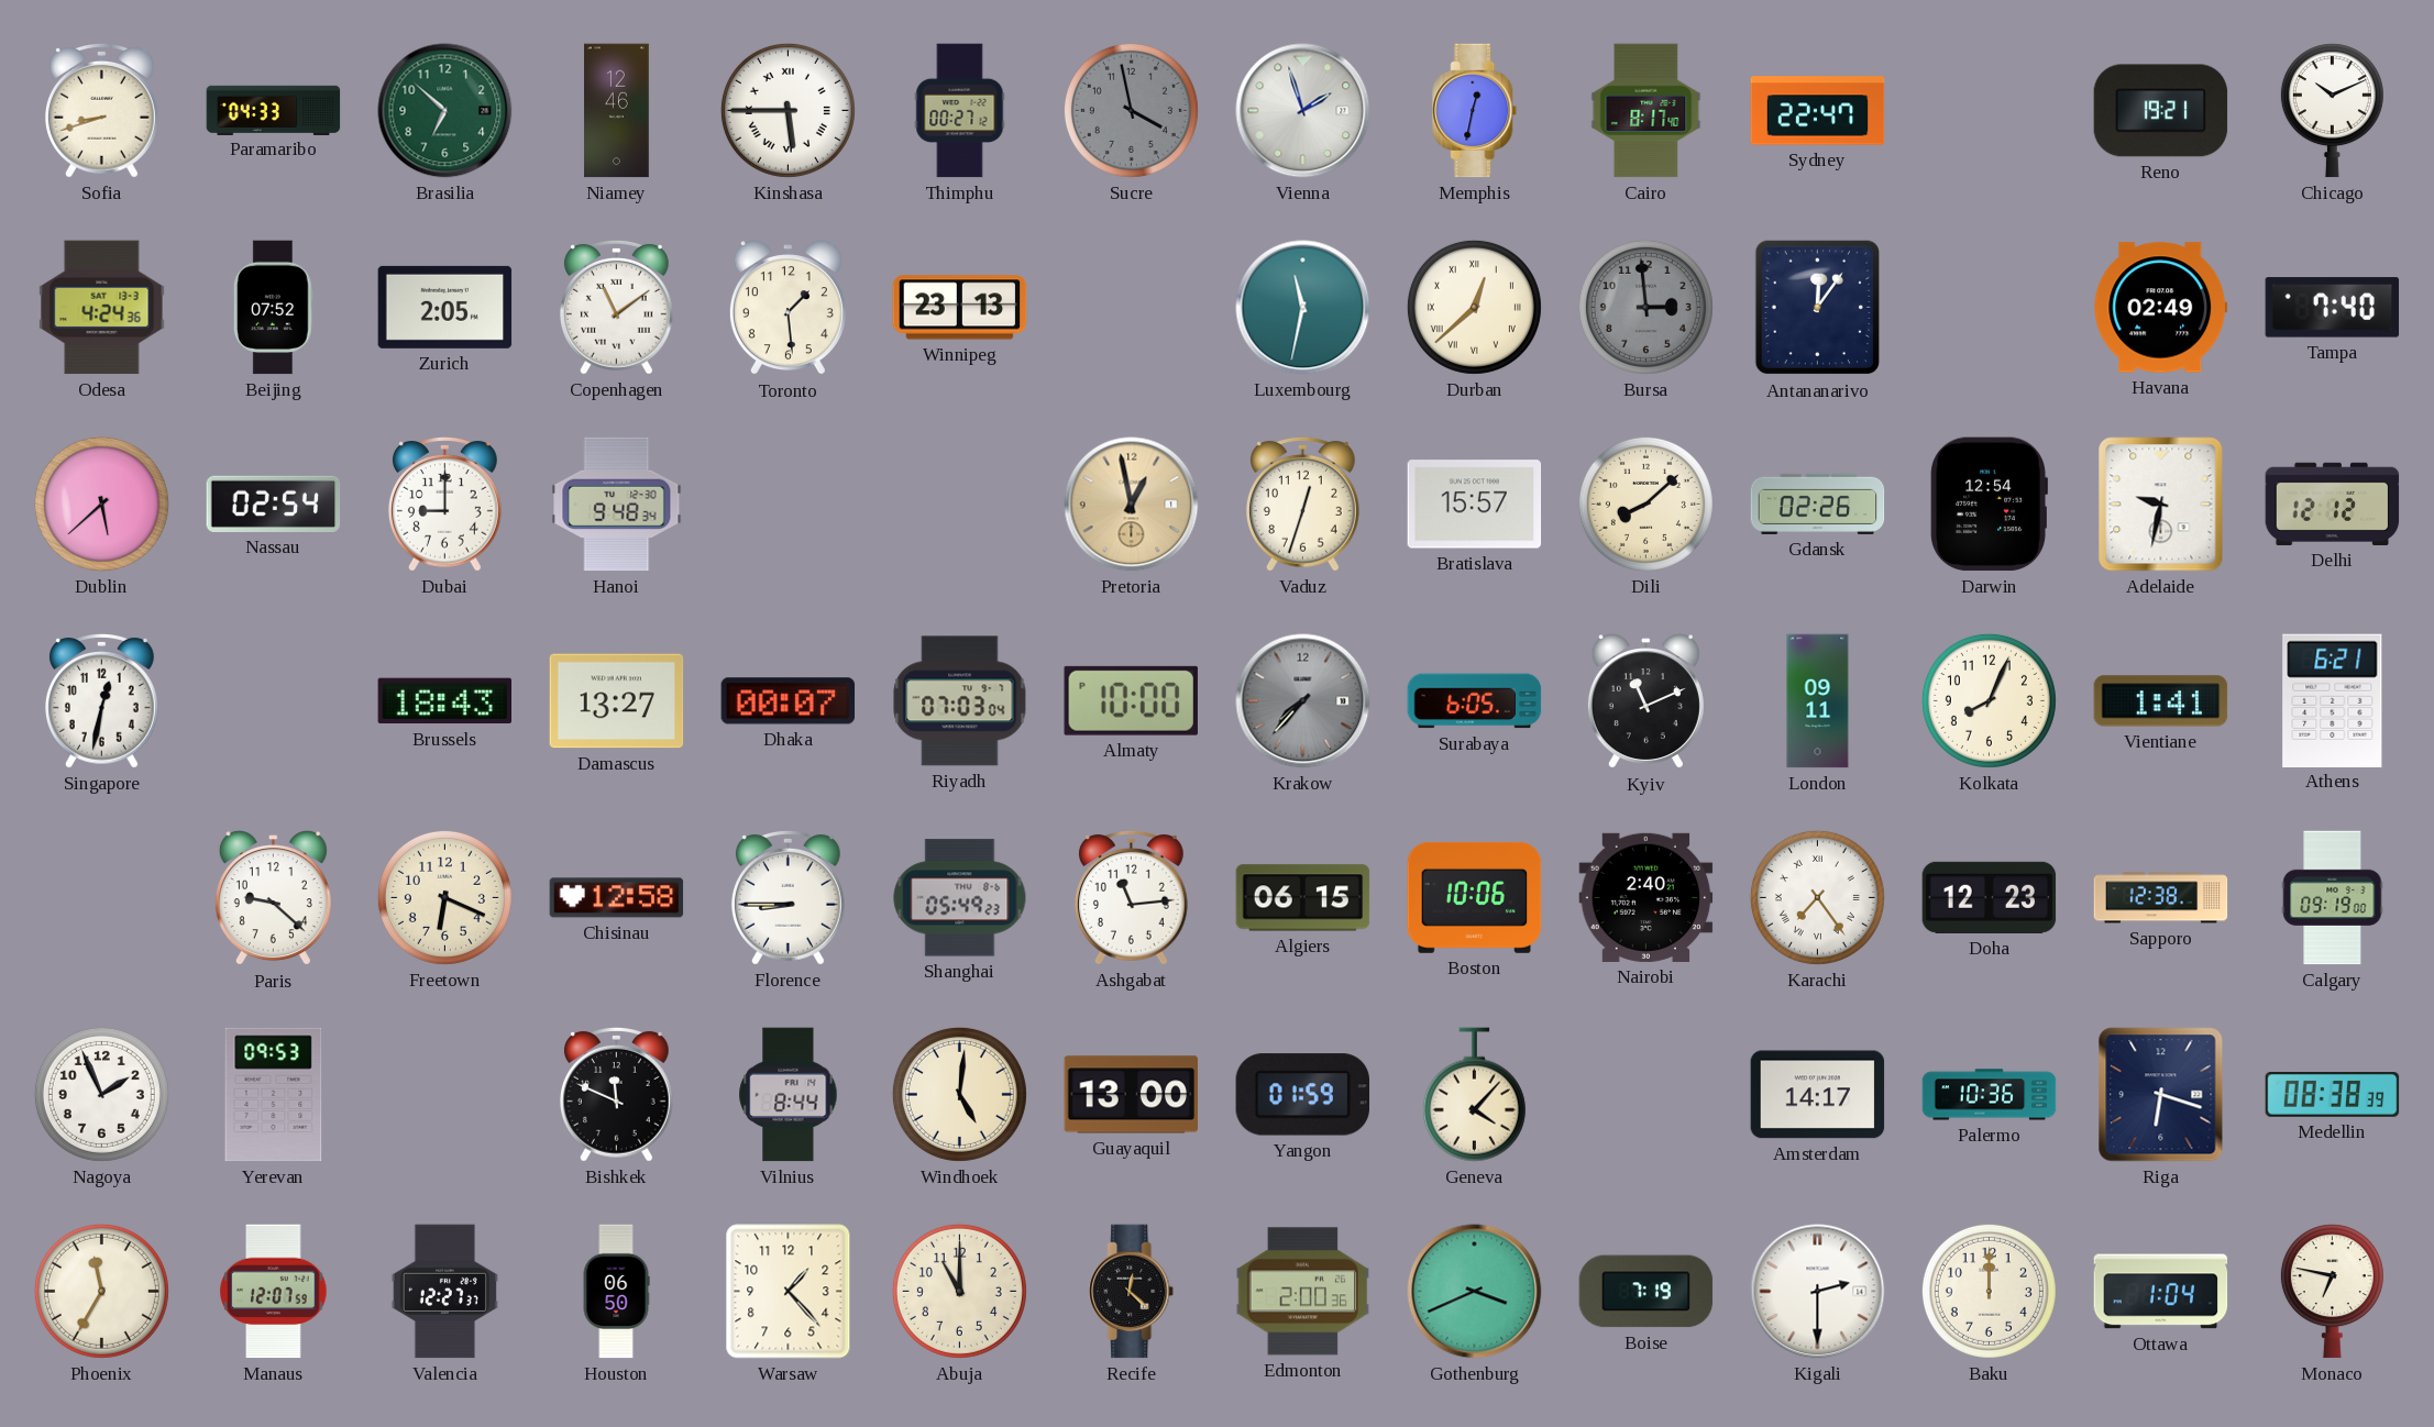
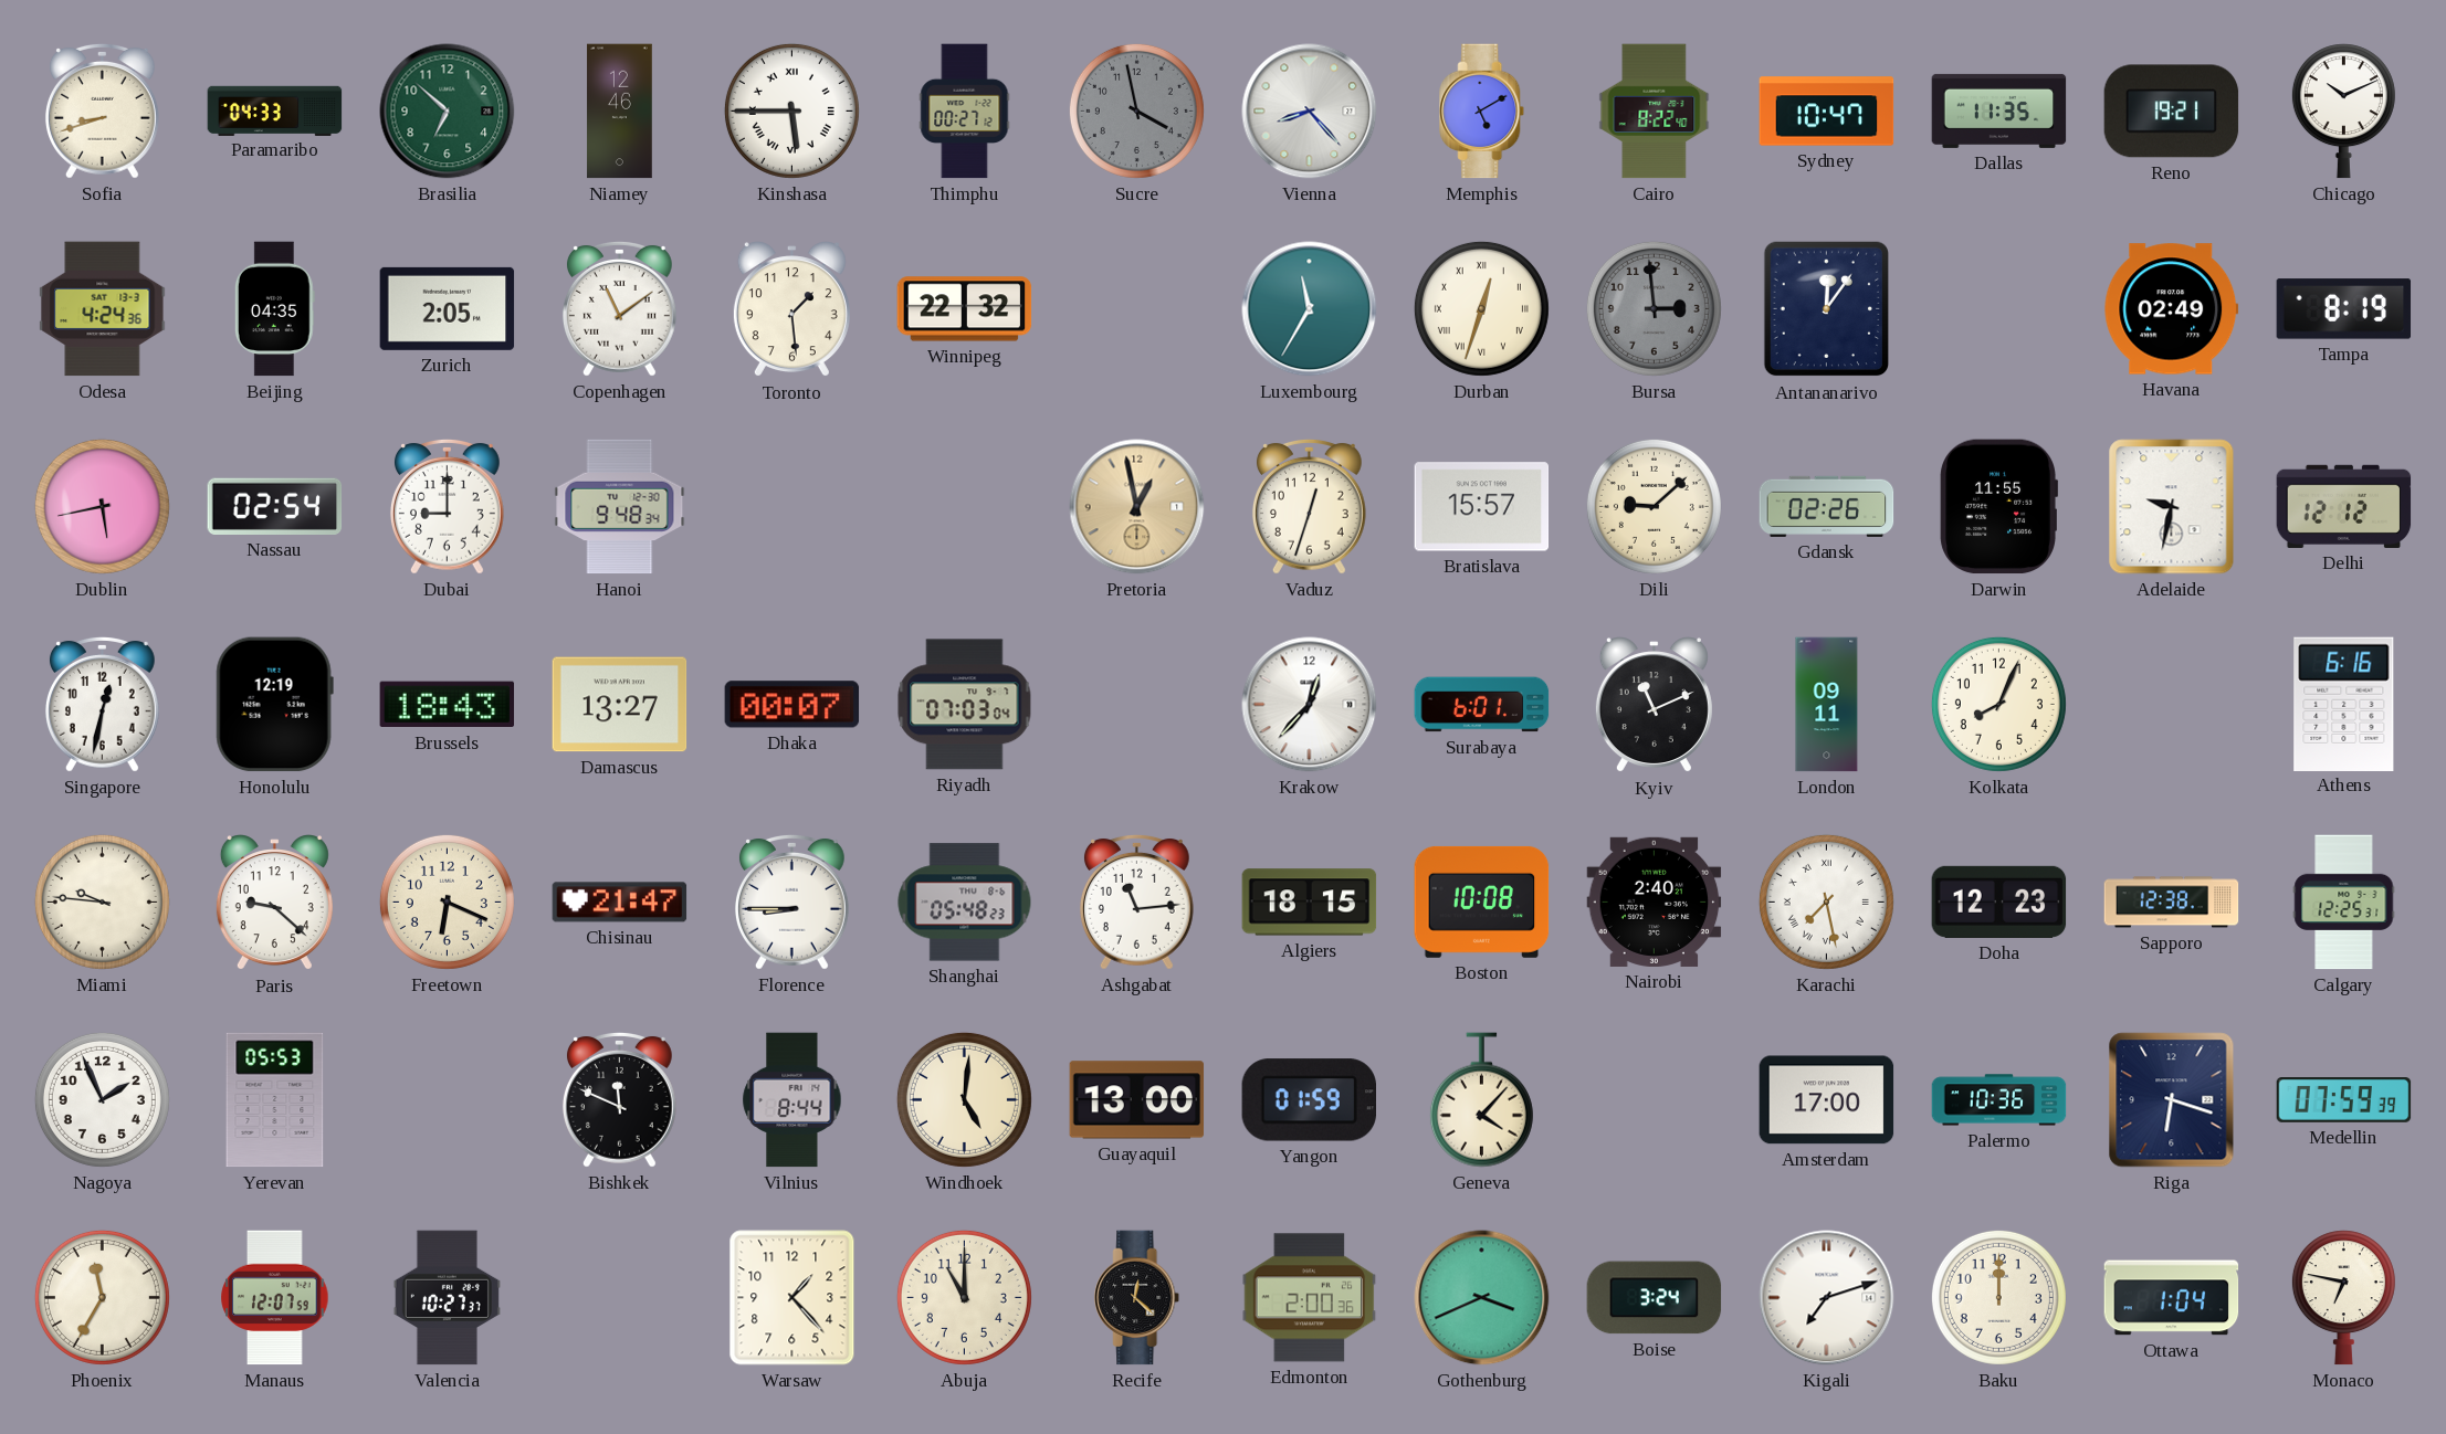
Vienna: 1:57 -> 8:23 (1310, 112)
Memphis: 12:32 -> 5:10 (1482, 112)
Cairo: 8:17 -> 8:22 (1655, 112)
Sydney: 22:47 -> 10:47 (1827, 112)
Dallas: none -> 11:35 (1999, 110)
Beijing: 07:52 -> 04:35 (274, 309)
Winnipeg: 23:13 -> 22:32 (965, 309)
Luxembourg: 11:32 -> 11:35 (1310, 309)
Durban: 12:38 -> 12:33 (1481, 308)
Tampa: 7:40 -> 8:19 (2344, 309)
Dublin: 5:38 -> 5:43 (102, 506)
Dili: 8:08 -> 9:08 (1654, 506)
Darwin: 12:54 -> 11:55 (1998, 507)
Honolulu: none -> 12:19 (274, 705)
Almaty: 10:00 -> none (1131, 700)
Krakow: 7:37 -> 12:37 (1310, 705)
Krakow dial: grey -> white (1310, 705)
Surabaya: 6:05 -> 6:01 (1482, 705)
Vientiane: 1:41 -> none (2161, 701)
Athens: 6:21 -> 6:16 (2344, 704)
Miami: none -> 9:46 (102, 901)
Chisinau: 12:58 -> 21:47 (620, 903)
Shanghai: 05:49 -> 05:48 (965, 903)
Algiers: 06:15 -> 18:15 (1310, 903)
Boston: 10:06 -> 10:08 (1482, 901)
Karachi: 7:24 -> 7:28 (1826, 901)
Calgary: 09:19 -> 12:25 (2344, 903)
Yerevan: 09:53 -> 05:53 (275, 1100)
Amsterdam: 14:17 -> 17:00 (1827, 1100)
Medellin: 08:38 -> 07:59 (2344, 1100)
Valencia: 12:27 -> 10:27 (447, 1298)
Houston: 06:50 -> none (616, 1292)
Boise: 7:19 -> 3:24 (1655, 1298)
Kigali: 2:30 -> 7:12 (1827, 1298)
